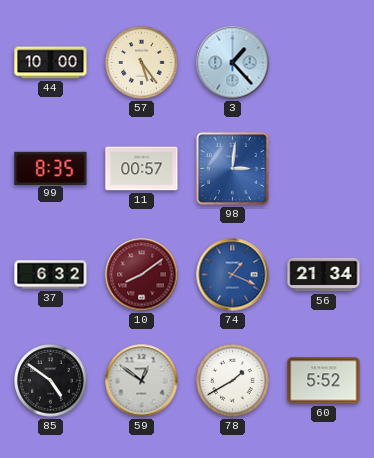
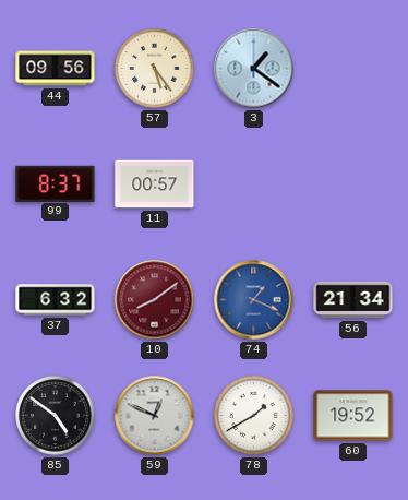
44: 10:00 -> 09:56 (56, 69)
3: 1:23 -> 1:21 (254, 69)
99: 8:35 -> 8:37 (56, 183)
98: 3:01 -> none (232, 168)
59: 12:51 -> 12:49 (155, 416)
60: 5:52 -> 19:52 (353, 416)
